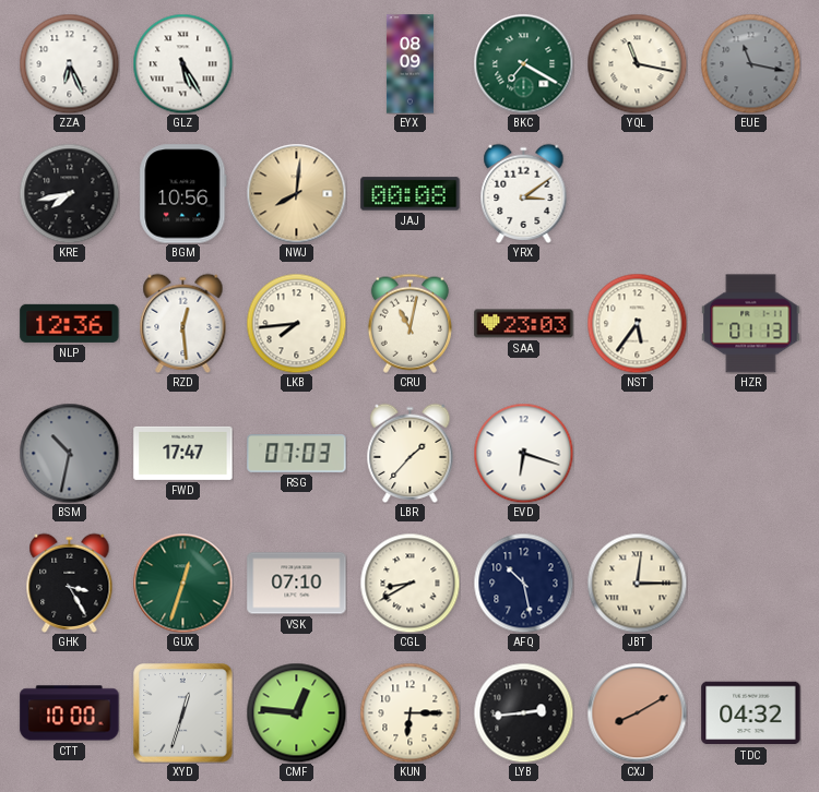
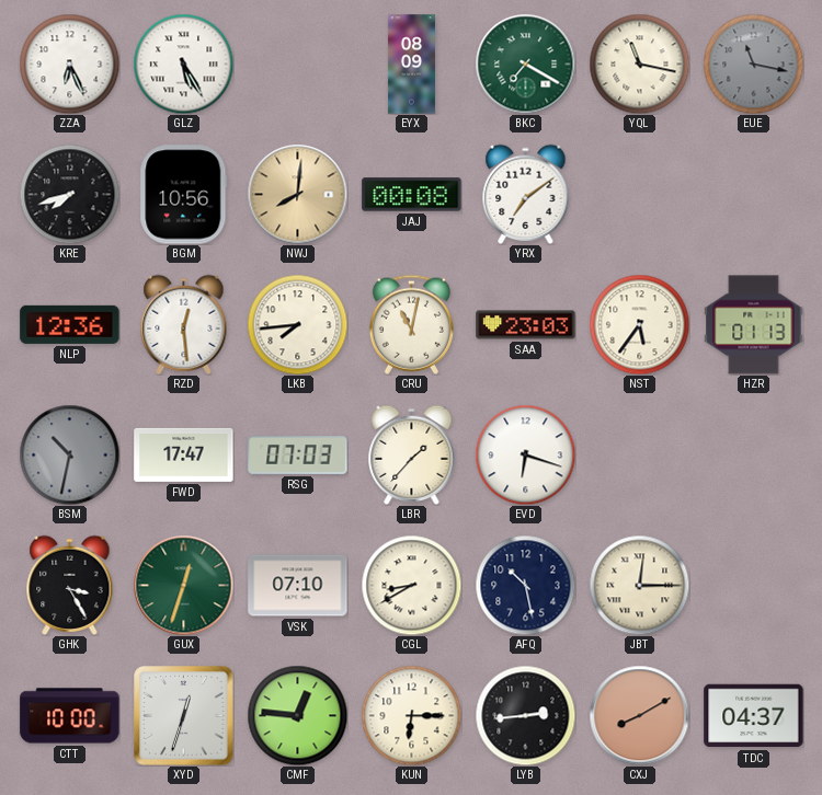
KRE: 7:43 -> 7:42 (69, 194)
YRX: 3:09 -> 7:09 (526, 194)
TDC: 04:32 -> 04:37 (754, 716)
